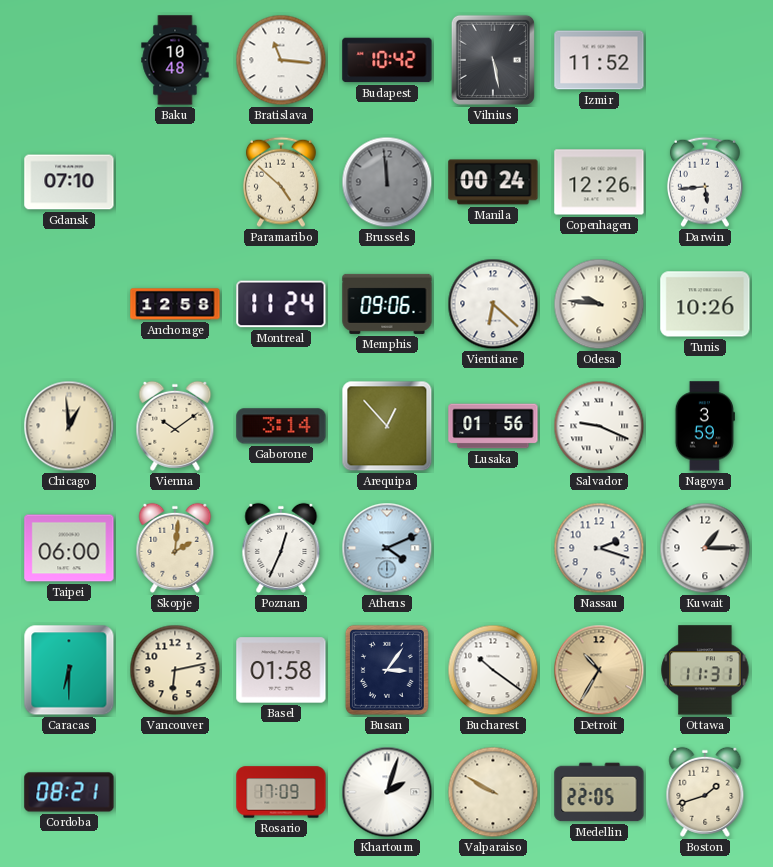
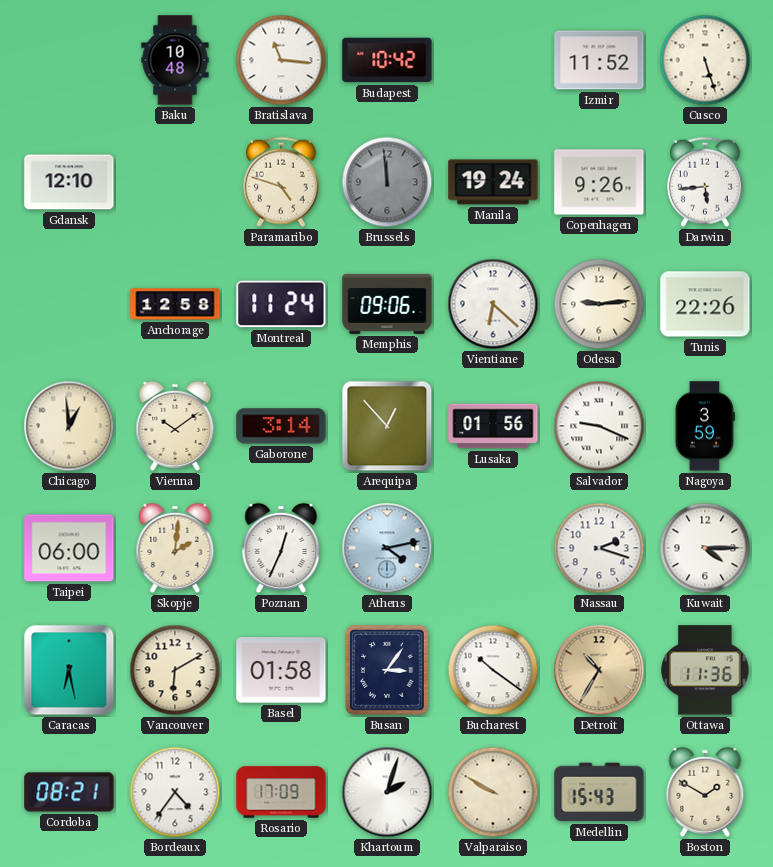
Vilnius: 5:28 -> none (493, 60)
Cusco: none -> 5:27 (705, 60)
Gdansk: 07:10 -> 12:10 (69, 182)
Paramaribo: 4:52 -> 4:48 (281, 182)
Manila: 00:24 -> 19:24 (493, 182)
Copenhagen: 12:26 -> 9:26 (599, 182)
Odesa: 9:46 -> 9:14 (599, 304)
Tunis: 10:26 -> 22:26 (705, 304)
Athens: 4:11 -> 4:13 (387, 548)
Kuwait: 1:15 -> 4:15 (705, 548)
Caracas: 6:30 -> 6:28 (69, 670)
Vancouver: 6:13 -> 6:10 (175, 670)
Ottawa: 11:31 -> 11:36 (705, 670)
Bordeaux: none -> 4:36 (175, 792)
Medellin: 22:05 -> 15:43 (599, 792)
Boston: 1:42 -> 1:50 (705, 792)
